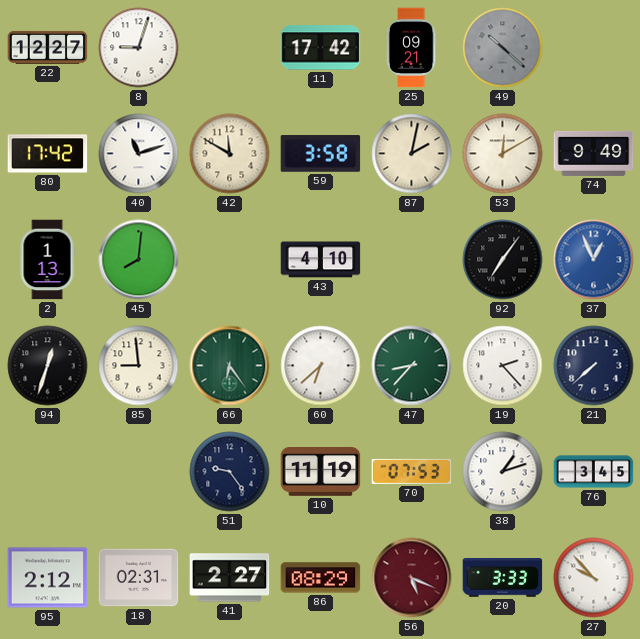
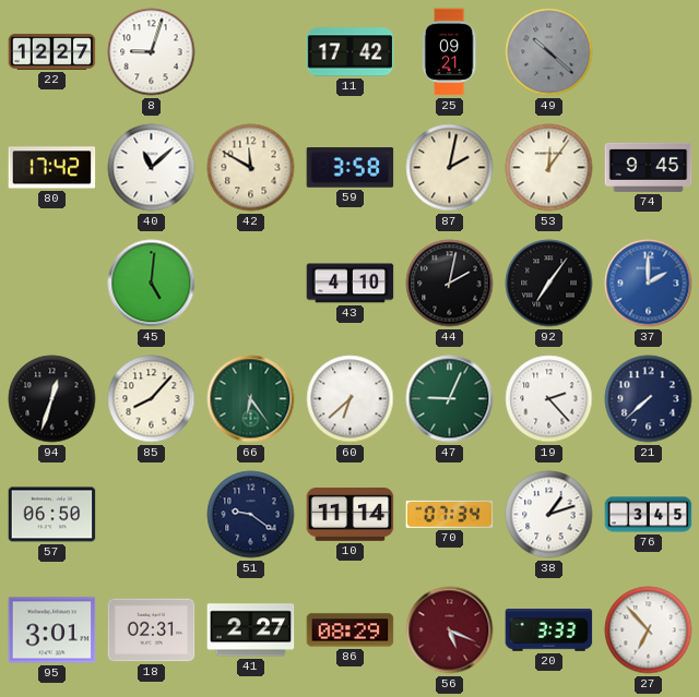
40: 11:12 -> 11:08 (152, 168)
53: 12:10 -> 12:06 (549, 168)
74: 9:49 -> 9:45 (649, 167)
2: 1:13 -> none (47, 260)
45: 8:01 -> 5:01 (152, 284)
44: none -> 2:02 (450, 284)
37: 12:56 -> 2:00 (649, 284)
85: 8:59 -> 8:07 (152, 399)
47: 8:37 -> 9:04 (450, 399)
57: none -> 06:50 (52, 515)
51: 9:24 -> 9:21 (251, 515)
10: 11:19 -> 11:14 (351, 515)
70: 07:53 -> 07:34 (450, 514)
95: 2:12 -> 3:01 (52, 630)
27: 9:53 -> 6:53 (649, 630)
